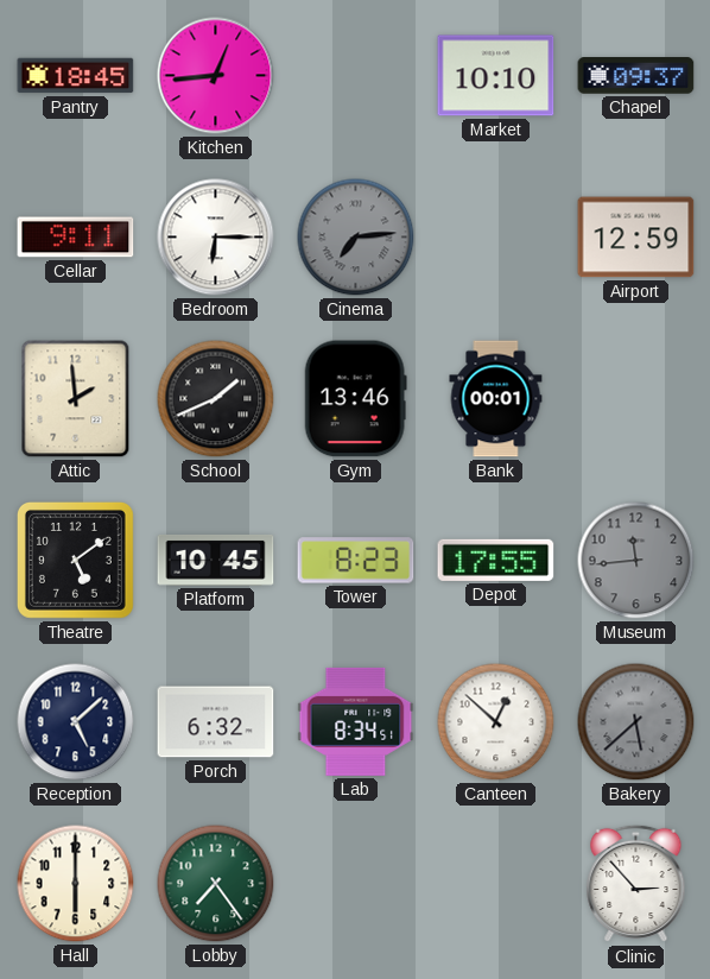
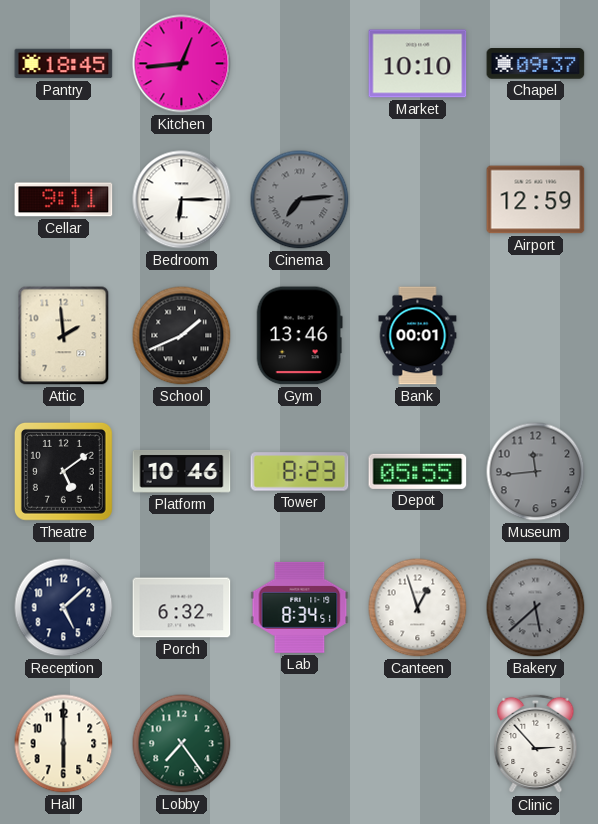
Platform: 10:45 -> 10:46 (182, 471)
Depot: 17:55 -> 05:55 (418, 471)
Canteen: 12:52 -> 12:57 (418, 608)
